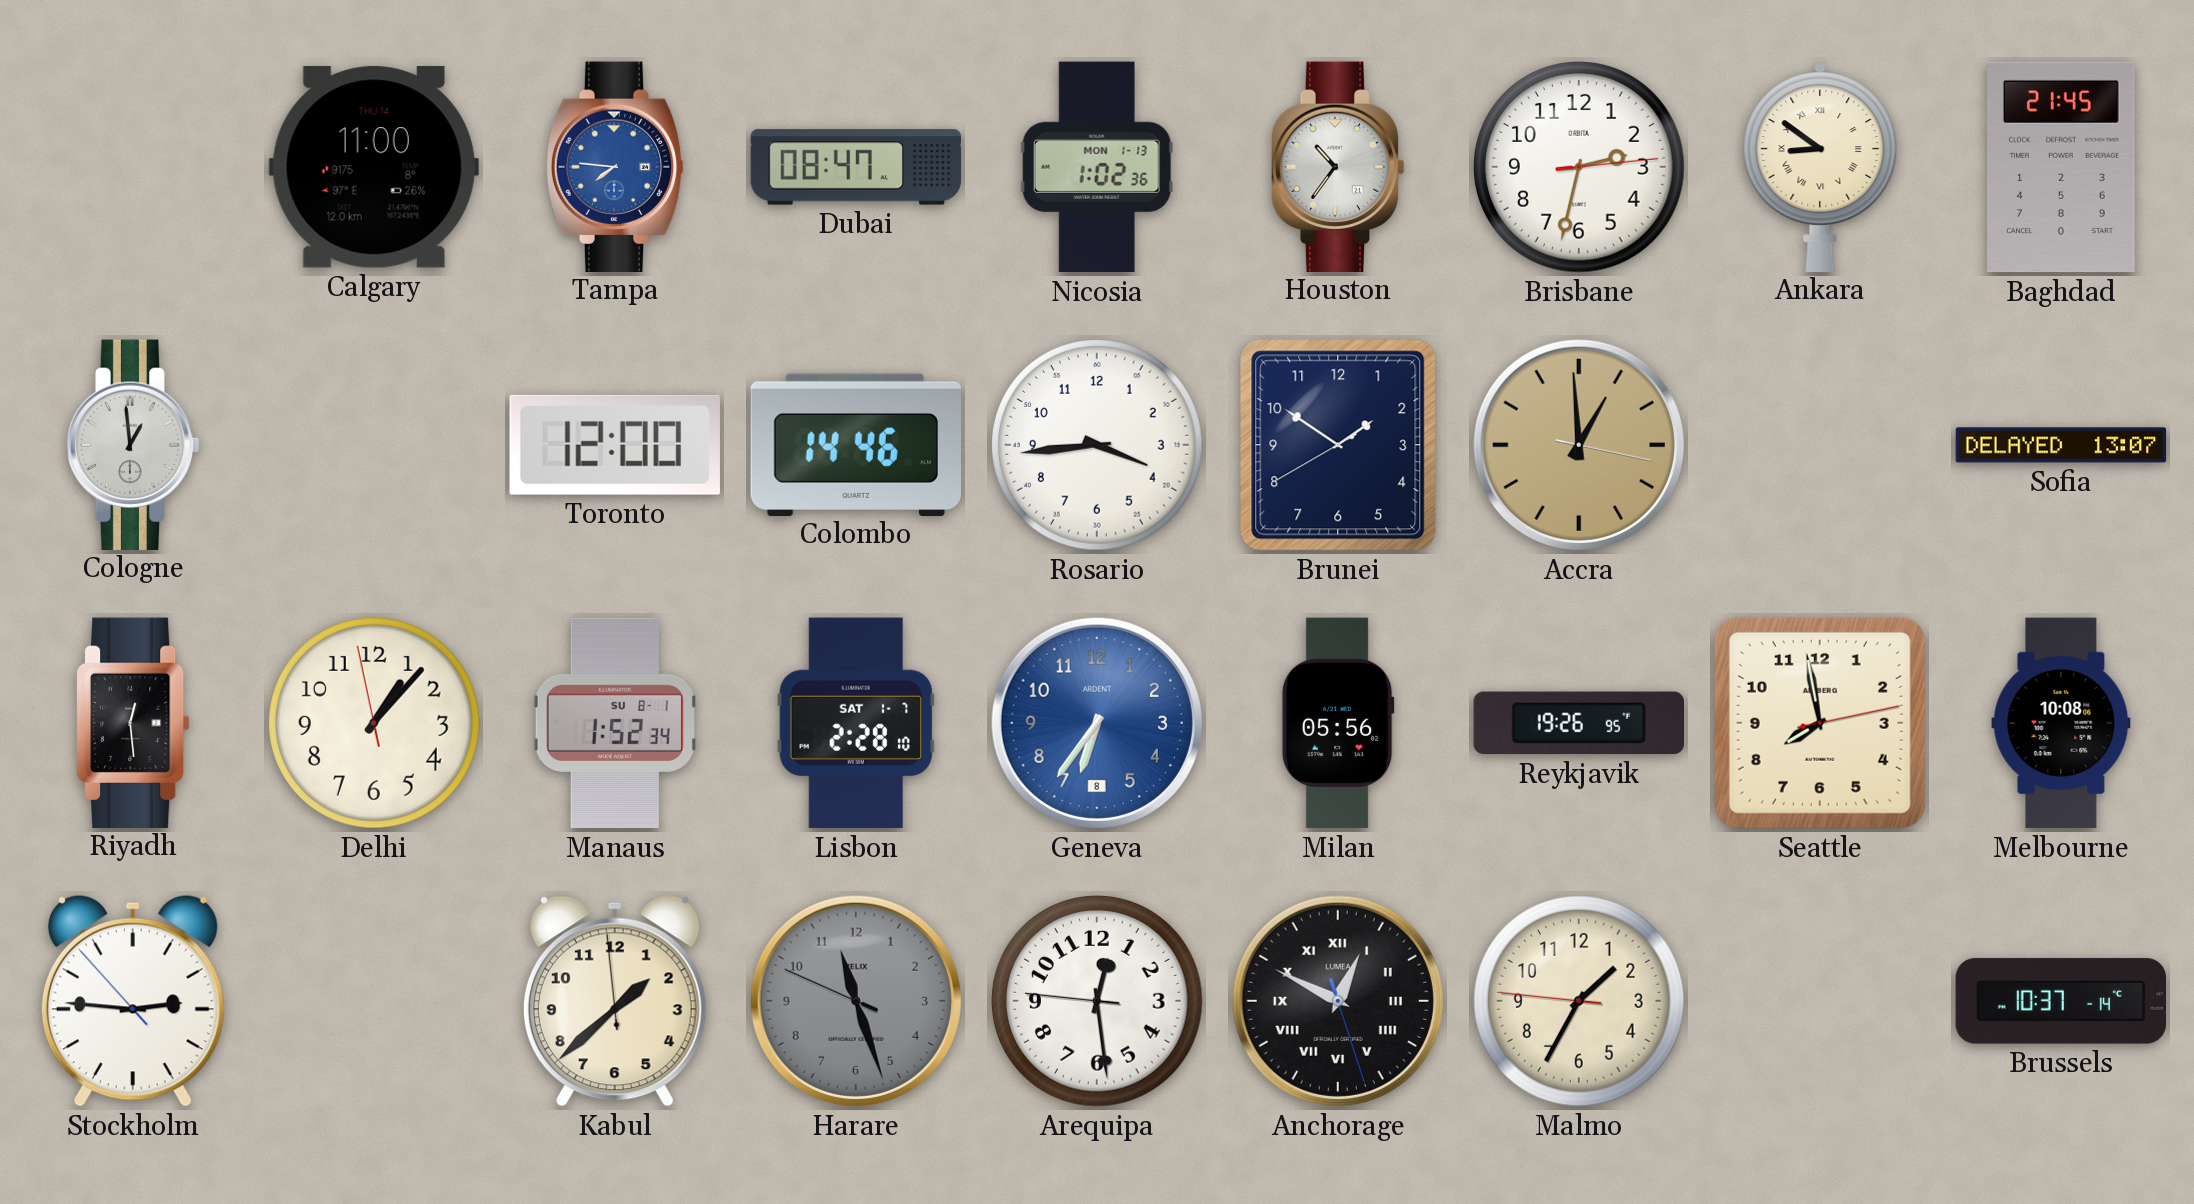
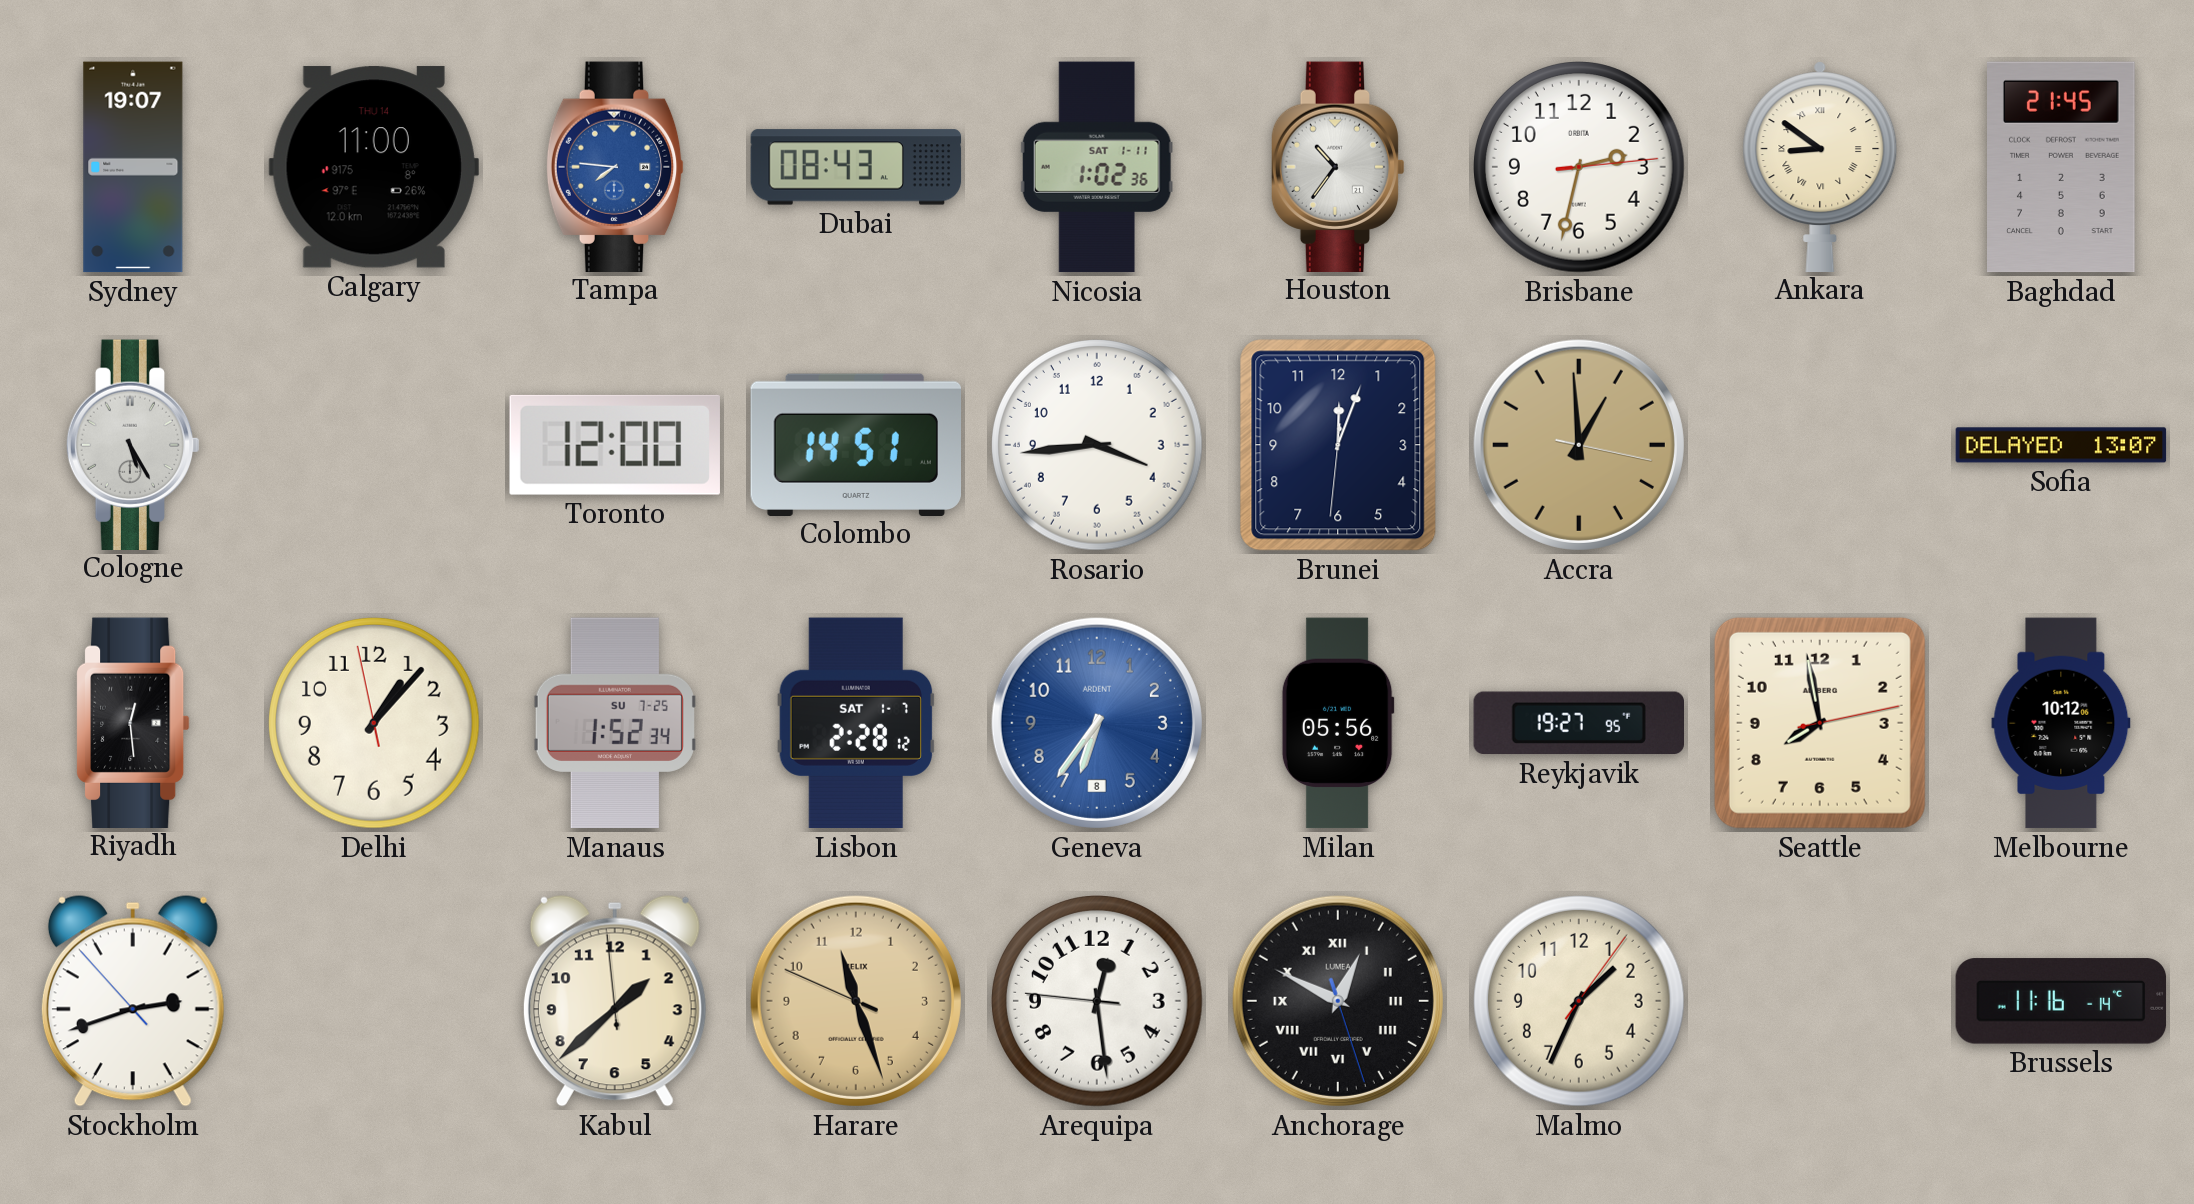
Sydney: none -> 19:07 (133, 167)
Dubai: 08:47 -> 08:43 (856, 167)
Nicosia date: MON 1-13 -> SAT 1-11 (1097, 167)
Cologne: 12:59 -> 5:25 (133, 444)
Colombo: 14:46 -> 14:51 (855, 444)
Brunei: 1:50 -> 12:03 (1338, 445)
Manaus date: SU 8-1 -> SU 7-25 (615, 723)
Lisbon: 2:28:10 -> 2:28:12 (856, 723)
Reykjavik: 19:26 -> 19:27 (1578, 723)
Melbourne: 10:08 -> 10:12 (2061, 723)
Stockholm: 2:45 -> 2:41 (133, 1001)
Harare dial: grey -> champagne (856, 1001)
Malmo: 1:34:46 -> 1:34:06 (1580, 1002)
Brussels: 10:37 -> 11:16 (2061, 1001)
